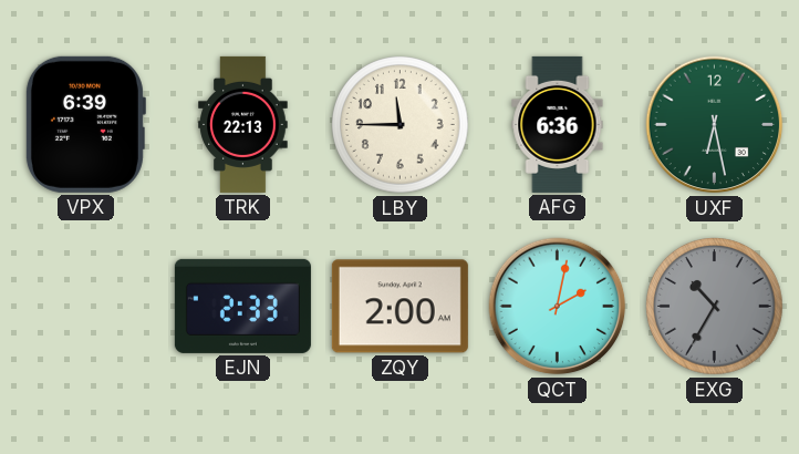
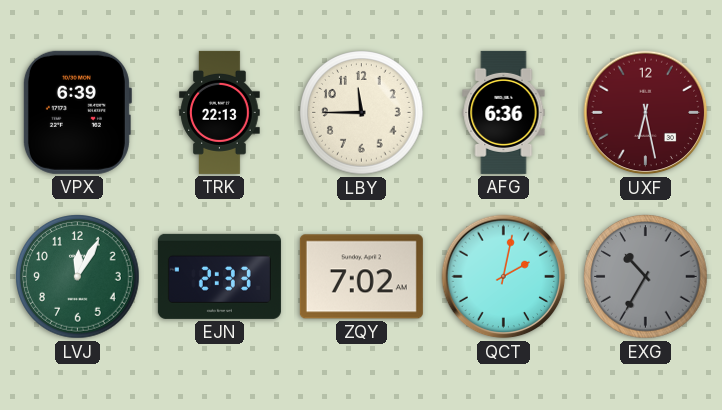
UXF dial: green -> burgundy (646, 113)
LVJ: none -> 12:05 (78, 277)
ZQY: 2:00 -> 7:02 (361, 277)
